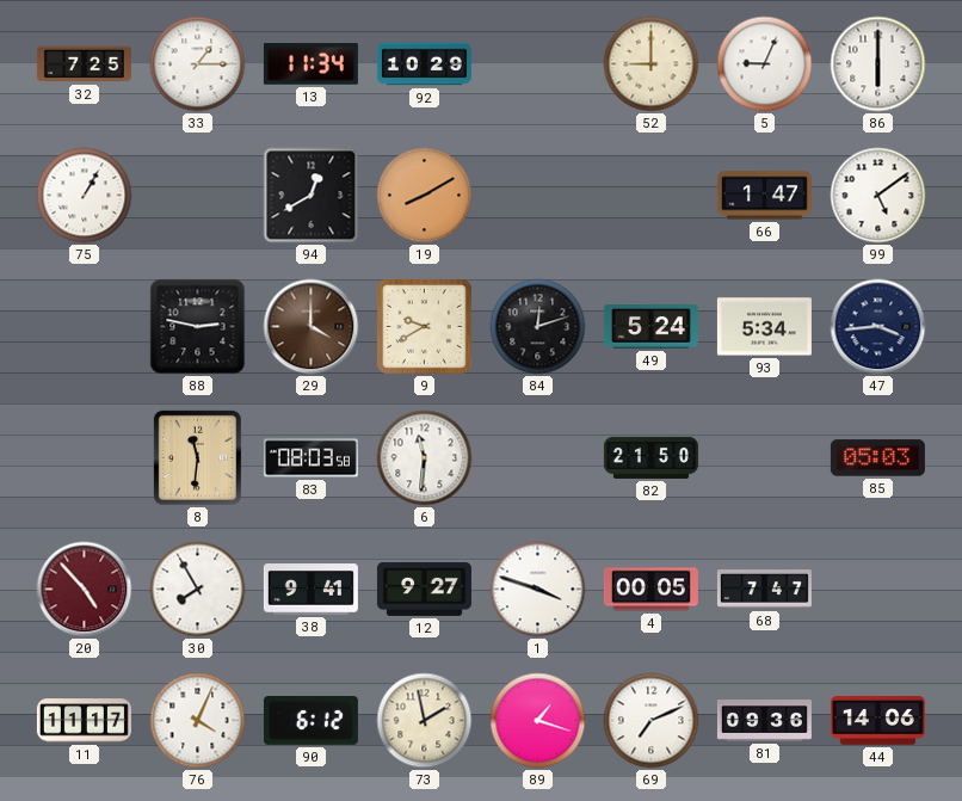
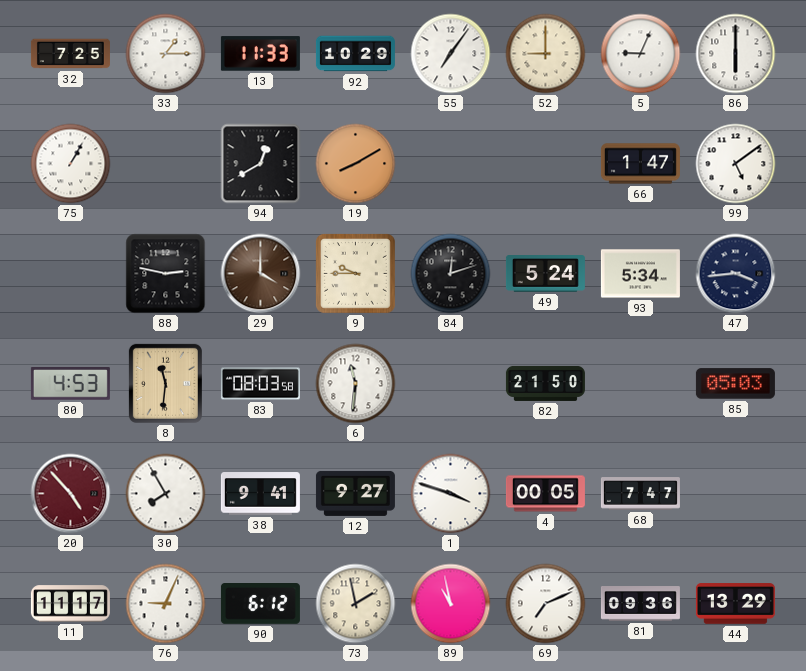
13: 11:34 -> 11:33 (260, 54)
55: none -> 7:06 (451, 54)
9: 9:40 -> 9:45 (356, 274)
80: none -> 4:53 (70, 384)
76: 4:04 -> 9:04 (166, 604)
89: 1:18 -> 10:58 (451, 604)
44: 14:06 -> 13:29 (735, 604)
